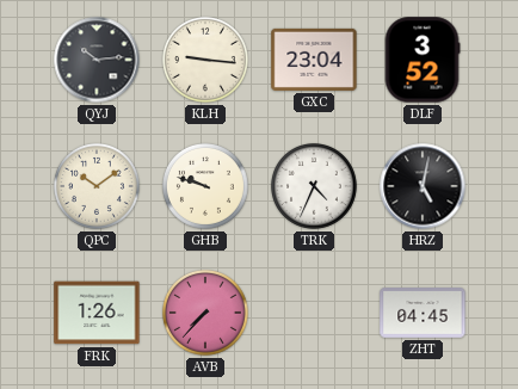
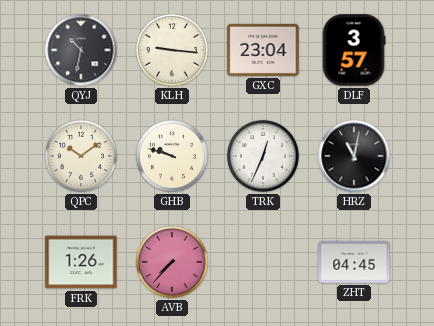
QYJ: 10:14 -> 10:32 (81, 50)
DLF: 3:52 -> 3:57 (354, 50)
TRK: 4:34 -> 12:34 (264, 157)
HRZ: 5:02 -> 11:02 (354, 156)
